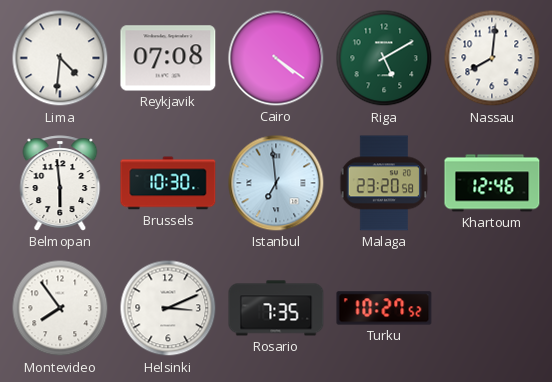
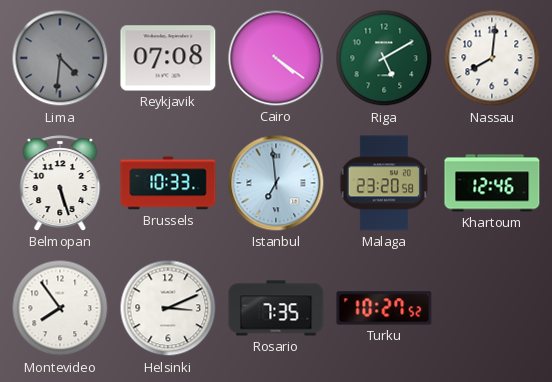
Lima dial: white -> grey (60, 58)
Belmopan: 5:59 -> 5:27 (60, 183)
Brussels: 10:30 -> 10:33 (168, 183)
